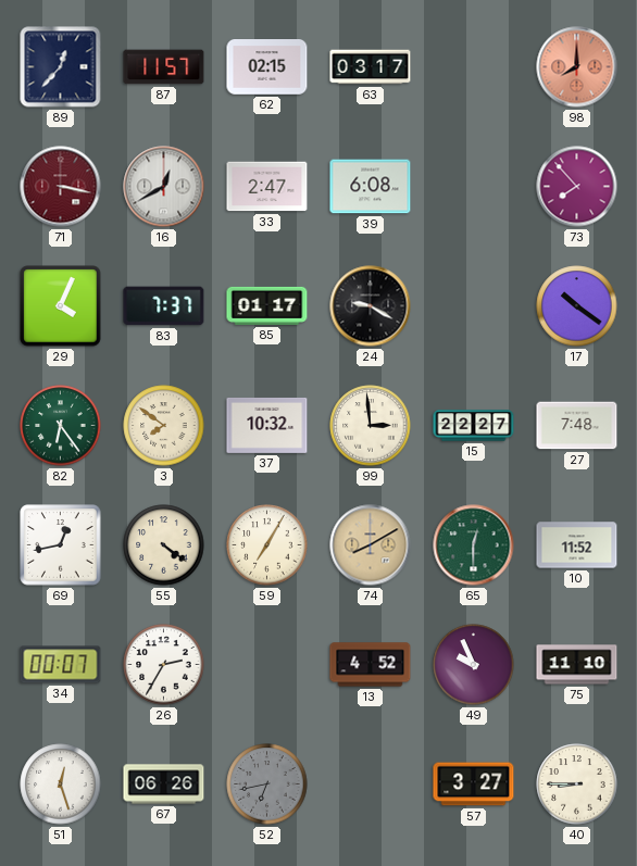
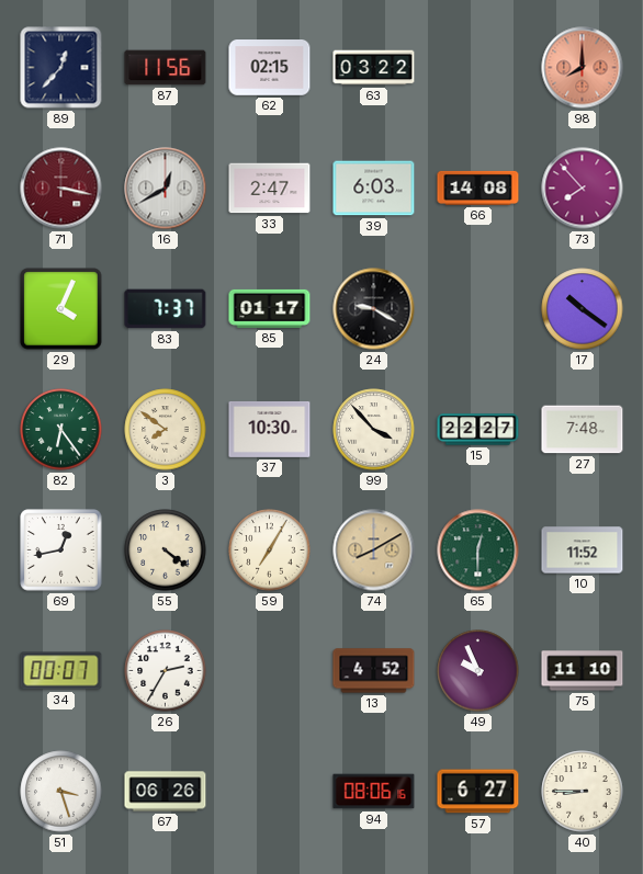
87: 11:57 -> 11:56 (166, 68)
63: 03:17 -> 03:22 (374, 68)
39: 6:08 -> 6:03 (374, 189)
66: none -> 14:08 (478, 188)
37: 10:32 -> 10:30 (270, 429)
99: 2:59 -> 3:53 (374, 430)
51: 12:27 -> 3:27 (61, 792)
52: 6:43 -> none (267, 785)
94: none -> 08:06 (374, 792)
57: 3:27 -> 6:27 (478, 792)
